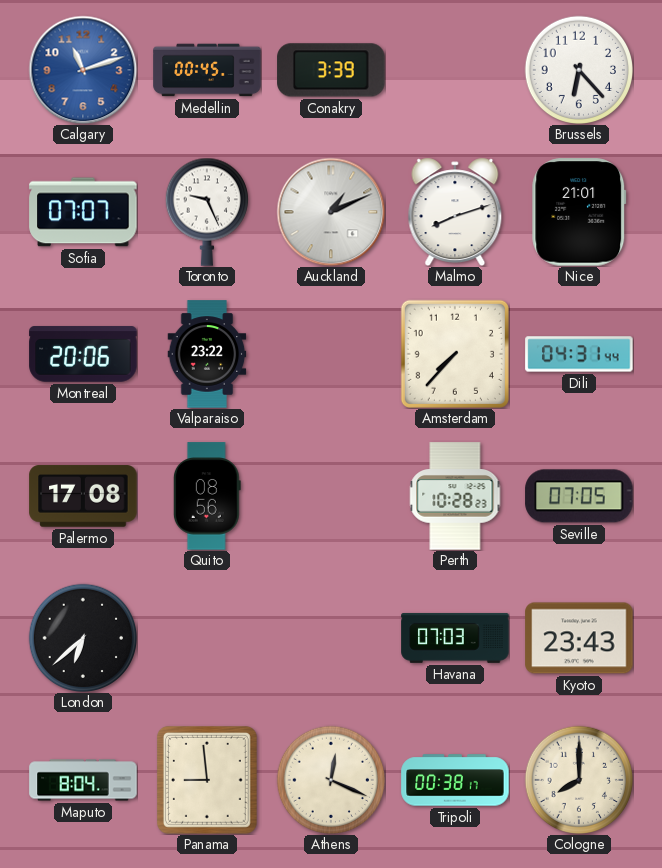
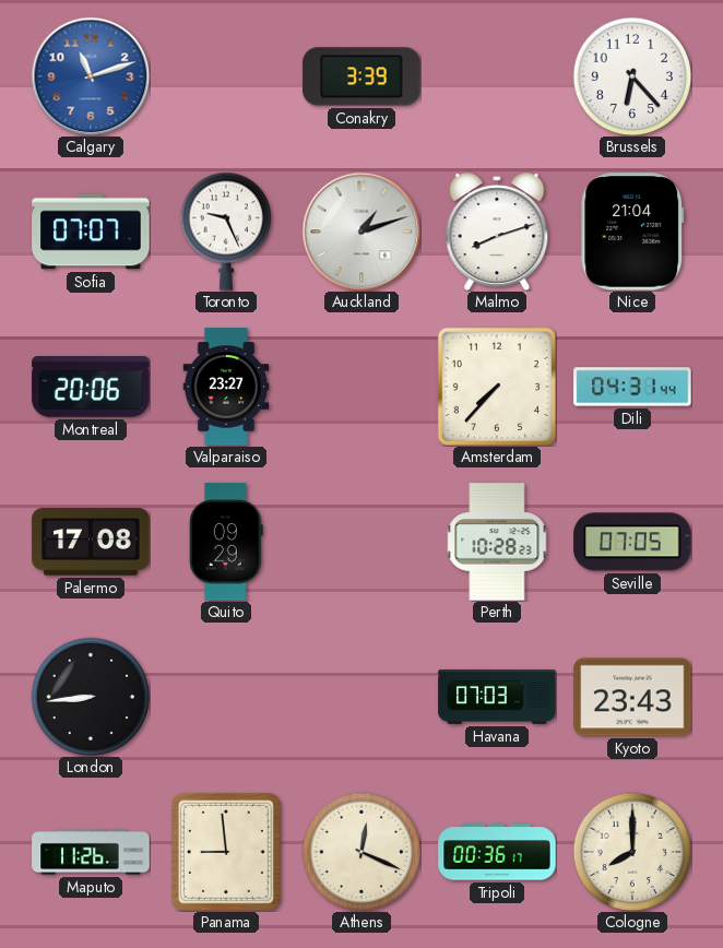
Medellin: 00:45 -> none (207, 70)
Auckland: 1:11 -> 1:12 (361, 232)
Nice: 21:01 -> 21:04 (632, 232)
Valparaiso: 23:22 -> 23:27 (226, 387)
Quito: 08:56 -> 09:29 (226, 542)
London: 6:38 -> 8:44 (90, 696)
Maputo: 8:04 -> 11:26 (91, 852)
Tripoli: 00:38 -> 00:36 (497, 852)
